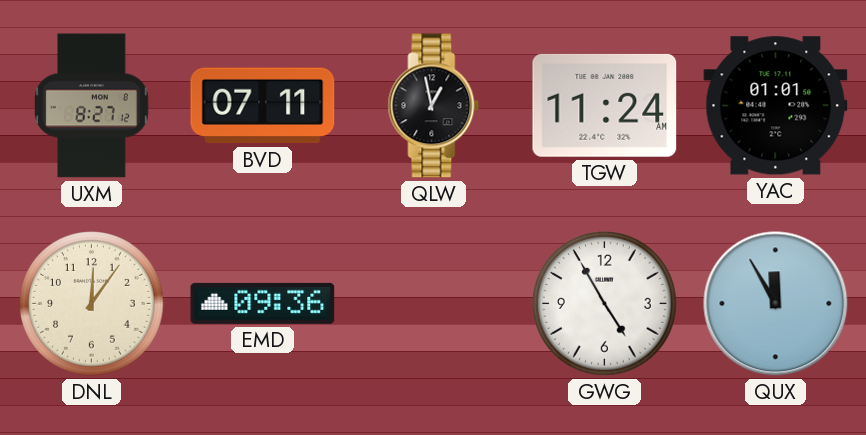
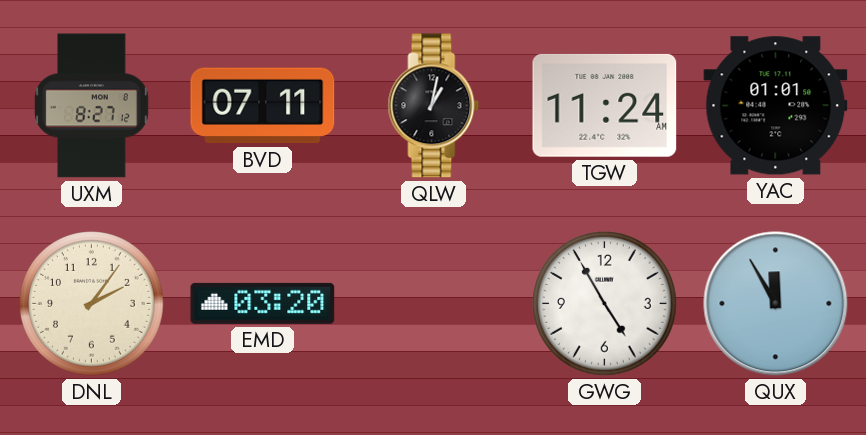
QLW: 12:58 -> 1:02 (434, 106)
DNL: 12:06 -> 2:06 (92, 304)
EMD: 09:36 -> 03:20 (263, 303)
